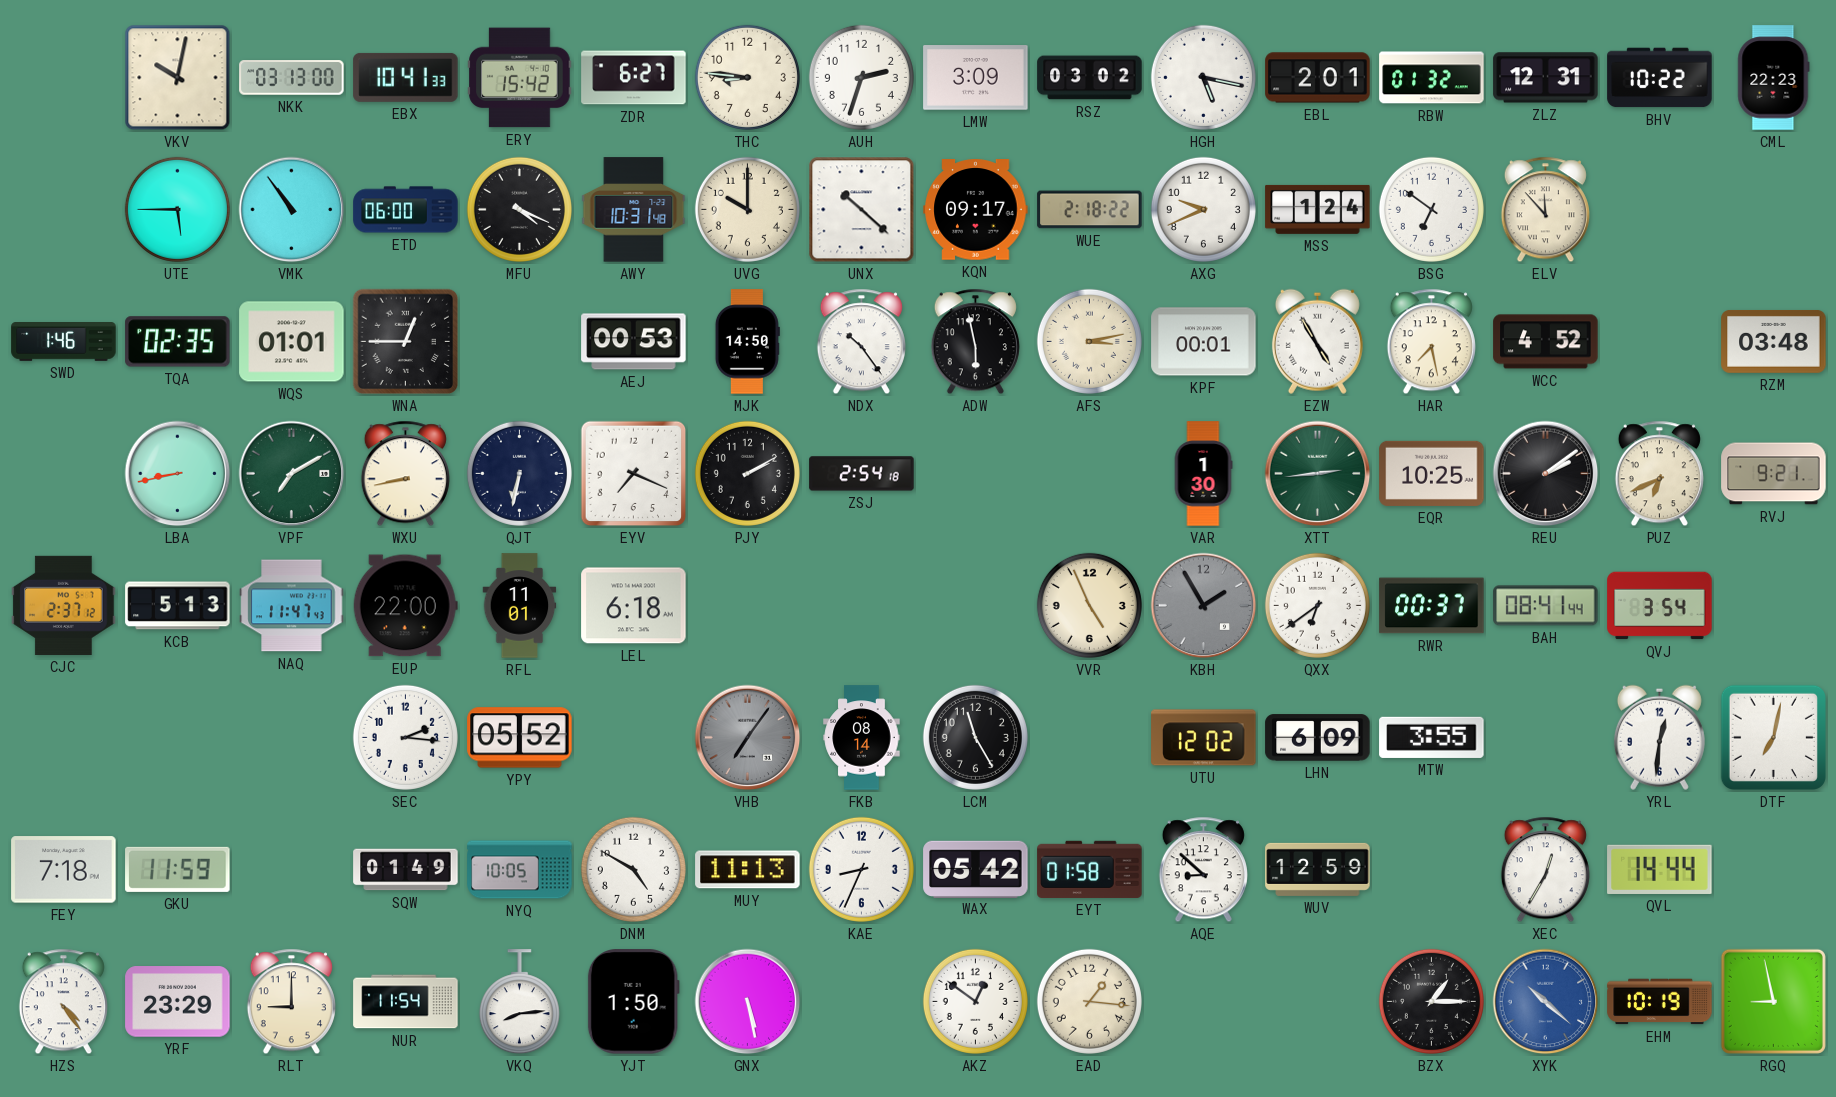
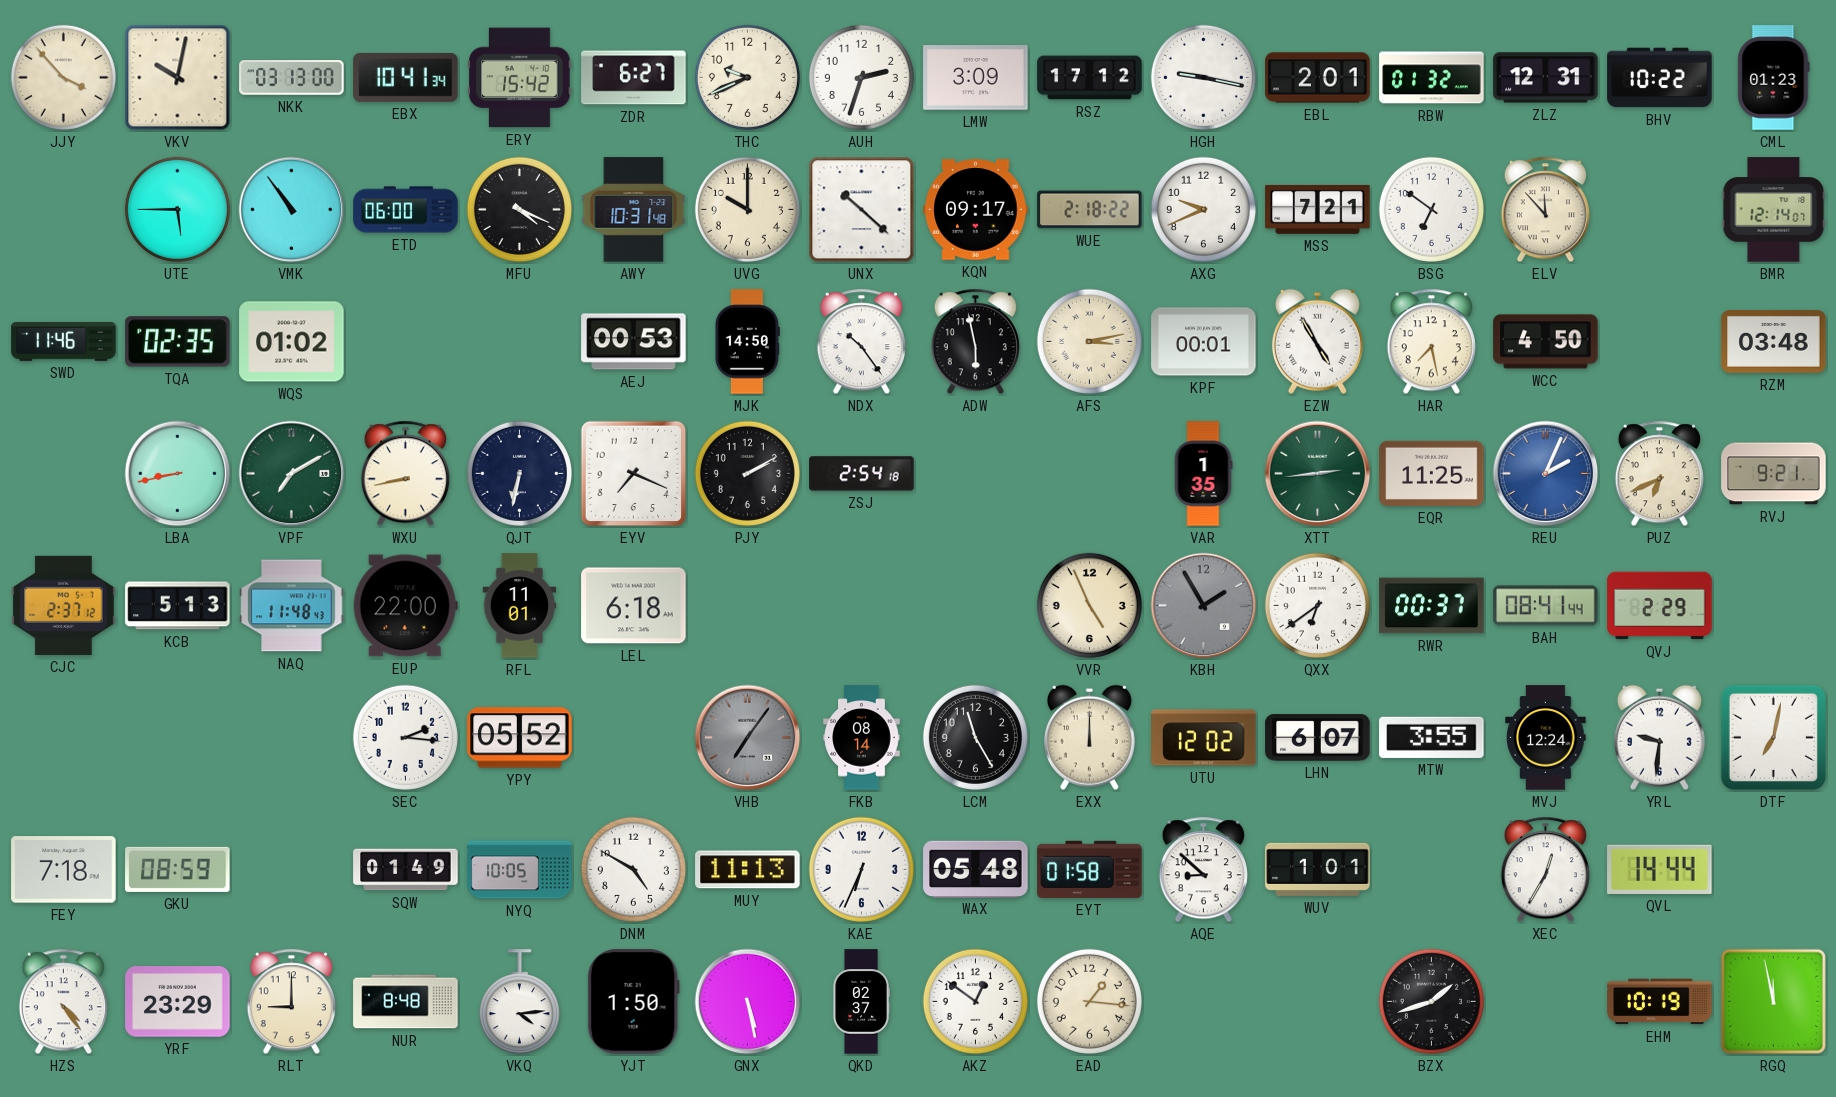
JJY: none -> 3:53 (63, 77)
EBX: 10:41:33 -> 10:41:34 (406, 77)
THC: 8:46 -> 9:41 (747, 77)
RSZ: 03:02 -> 17:12 (1090, 78)
HGH: 5:17 -> 9:17 (1203, 77)
CML: 22:23 -> 01:23 (1774, 78)
MSS: 1:24 -> 7:21 (1318, 209)
BMR: none -> 12:14 (1774, 210)
SWD: 1:46 -> 11:46 (64, 342)
WQS: 01:01 -> 01:02 (292, 342)
WNA: 12:45 -> none (406, 342)
WCC: 4:52 -> 4:50 (1546, 342)
VAR: 1:30 -> 1:35 (1203, 474)
EQR: 10:25 -> 11:25 (1432, 473)
REU: 2:09 -> 2:04 (1546, 474)
REU dial: black -> blue (1546, 474)
NAQ: 11:47 -> 11:48 (292, 606)
QVJ: 3:54 -> 2:29 (1660, 606)
EXX: none -> 12:00 (1089, 737)
LHN: 6:09 -> 6:07 (1318, 738)
MVJ: none -> 12:24 (1546, 738)
YRL: 12:31 -> 9:31 (1659, 737)
GKU: 11:59 -> 08:59 (178, 869)
KAE: 8:34 -> 6:34 (861, 869)
WAX: 05:42 -> 05:48 (976, 869)
WUV: 12:59 -> 1:01 (1318, 869)
NUR: 11:54 -> 8:48 (406, 1002)
VKQ: 8:14 -> 4:14 (519, 1002)
QKD: none -> 02:37 (861, 1002)
BZX: 1:15 -> 1:42 (1431, 1001)
XYK: 10:22 -> none (1546, 1002)
RGQ: 8:58 -> 11:58 (1773, 1001)
